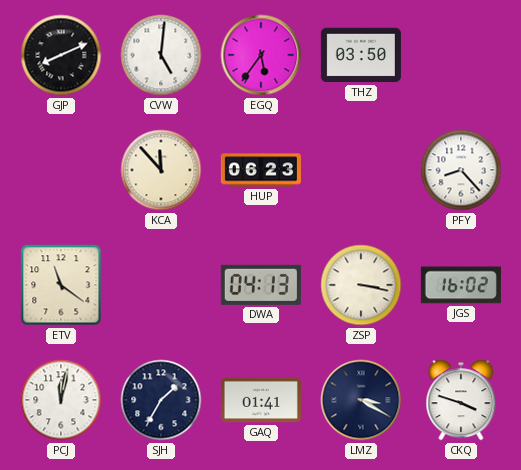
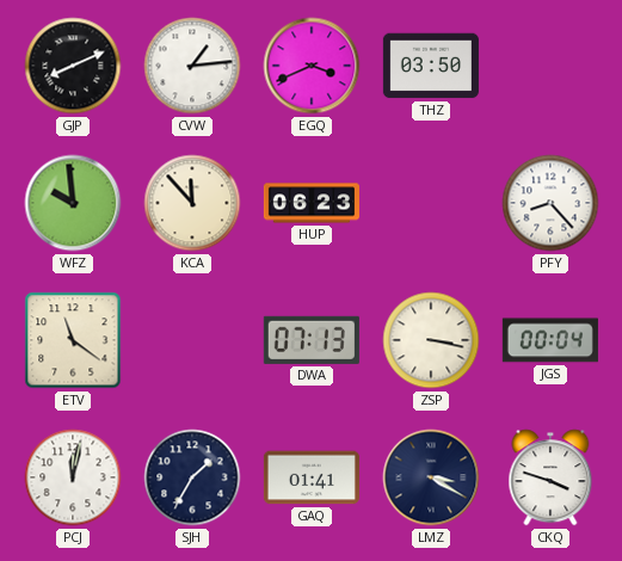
CVW: 5:01 -> 1:14 (192, 66)
EGQ: 5:36 -> 3:41 (312, 66)
WFZ: none -> 9:59 (73, 203)
DWA: 04:13 -> 07:13 (312, 340)
JGS: 16:02 -> 00:04 (550, 340)
